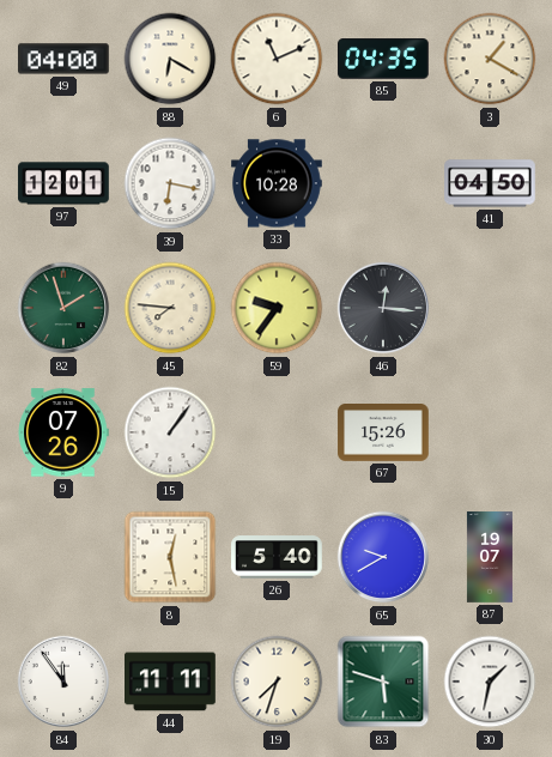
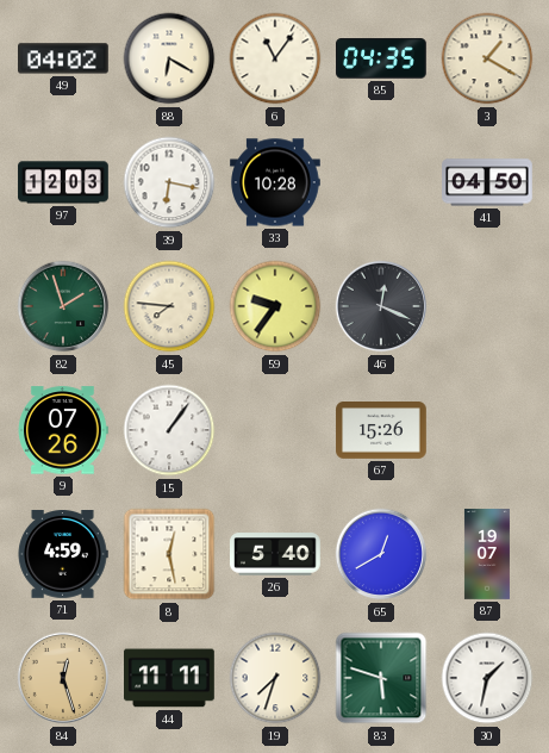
49: 04:00 -> 04:02 (64, 58)
6: 11:11 -> 11:06 (275, 58)
97: 12:01 -> 12:03 (63, 182)
46: 12:16 -> 12:19 (381, 306)
71: none -> 4:59 (63, 554)
65: 9:40 -> 12:40 (381, 554)
84: 11:54 -> 12:27 (63, 678)
84 dial: white -> champagne (63, 678)
